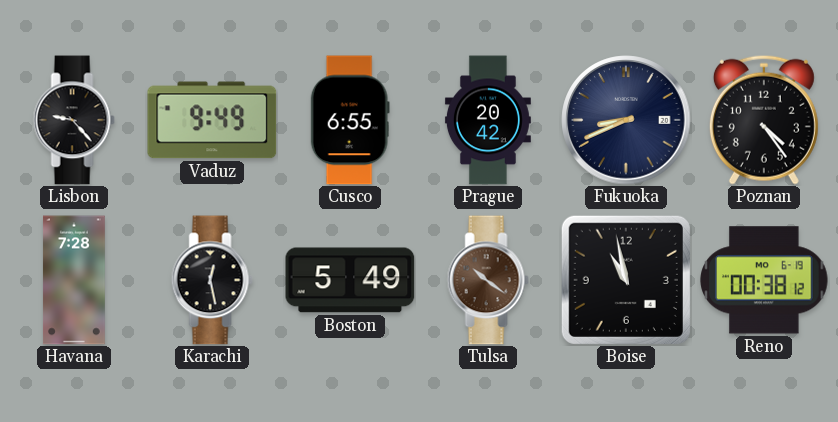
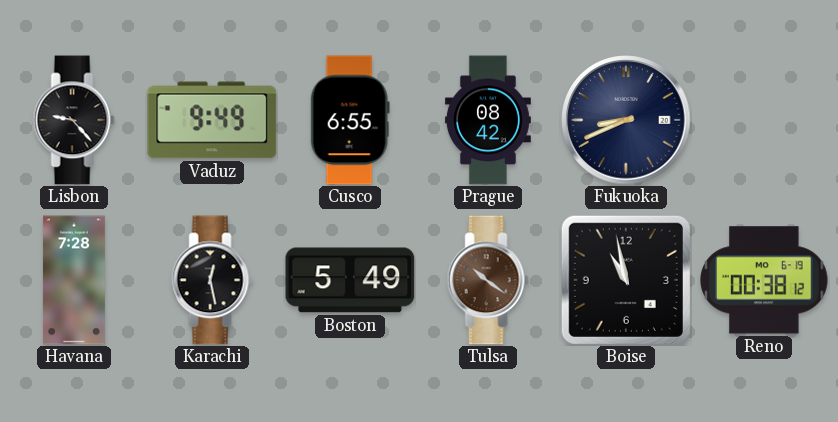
Prague: 20:42 -> 08:42 (488, 120)
Poznan: 4:24 -> none (764, 120)
